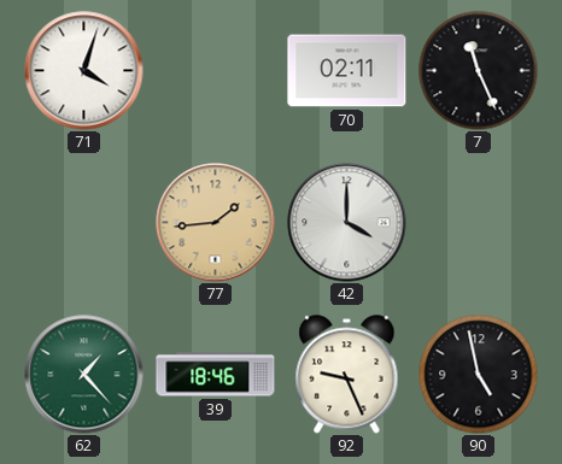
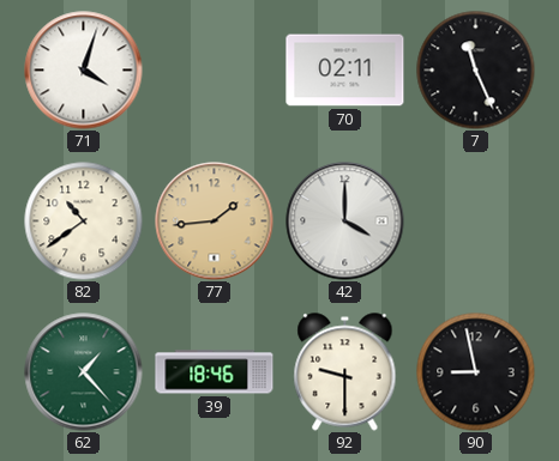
82: none -> 10:39 (84, 222)
92: 9:26 -> 9:30 (345, 372)
90: 4:58 -> 8:58 (476, 372)
